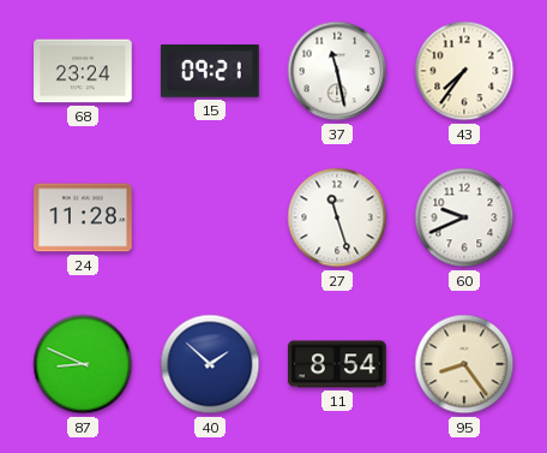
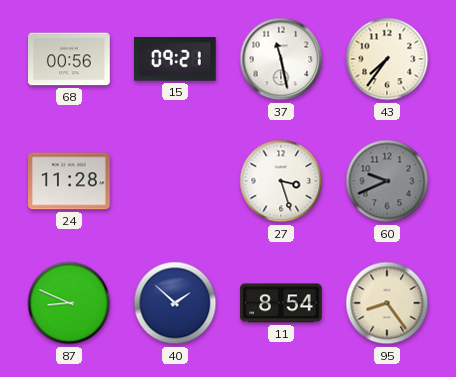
68: 23:24 -> 00:56 (69, 59)
27: 11:27 -> 3:27 (281, 181)
60 dial: white -> grey (387, 181)
